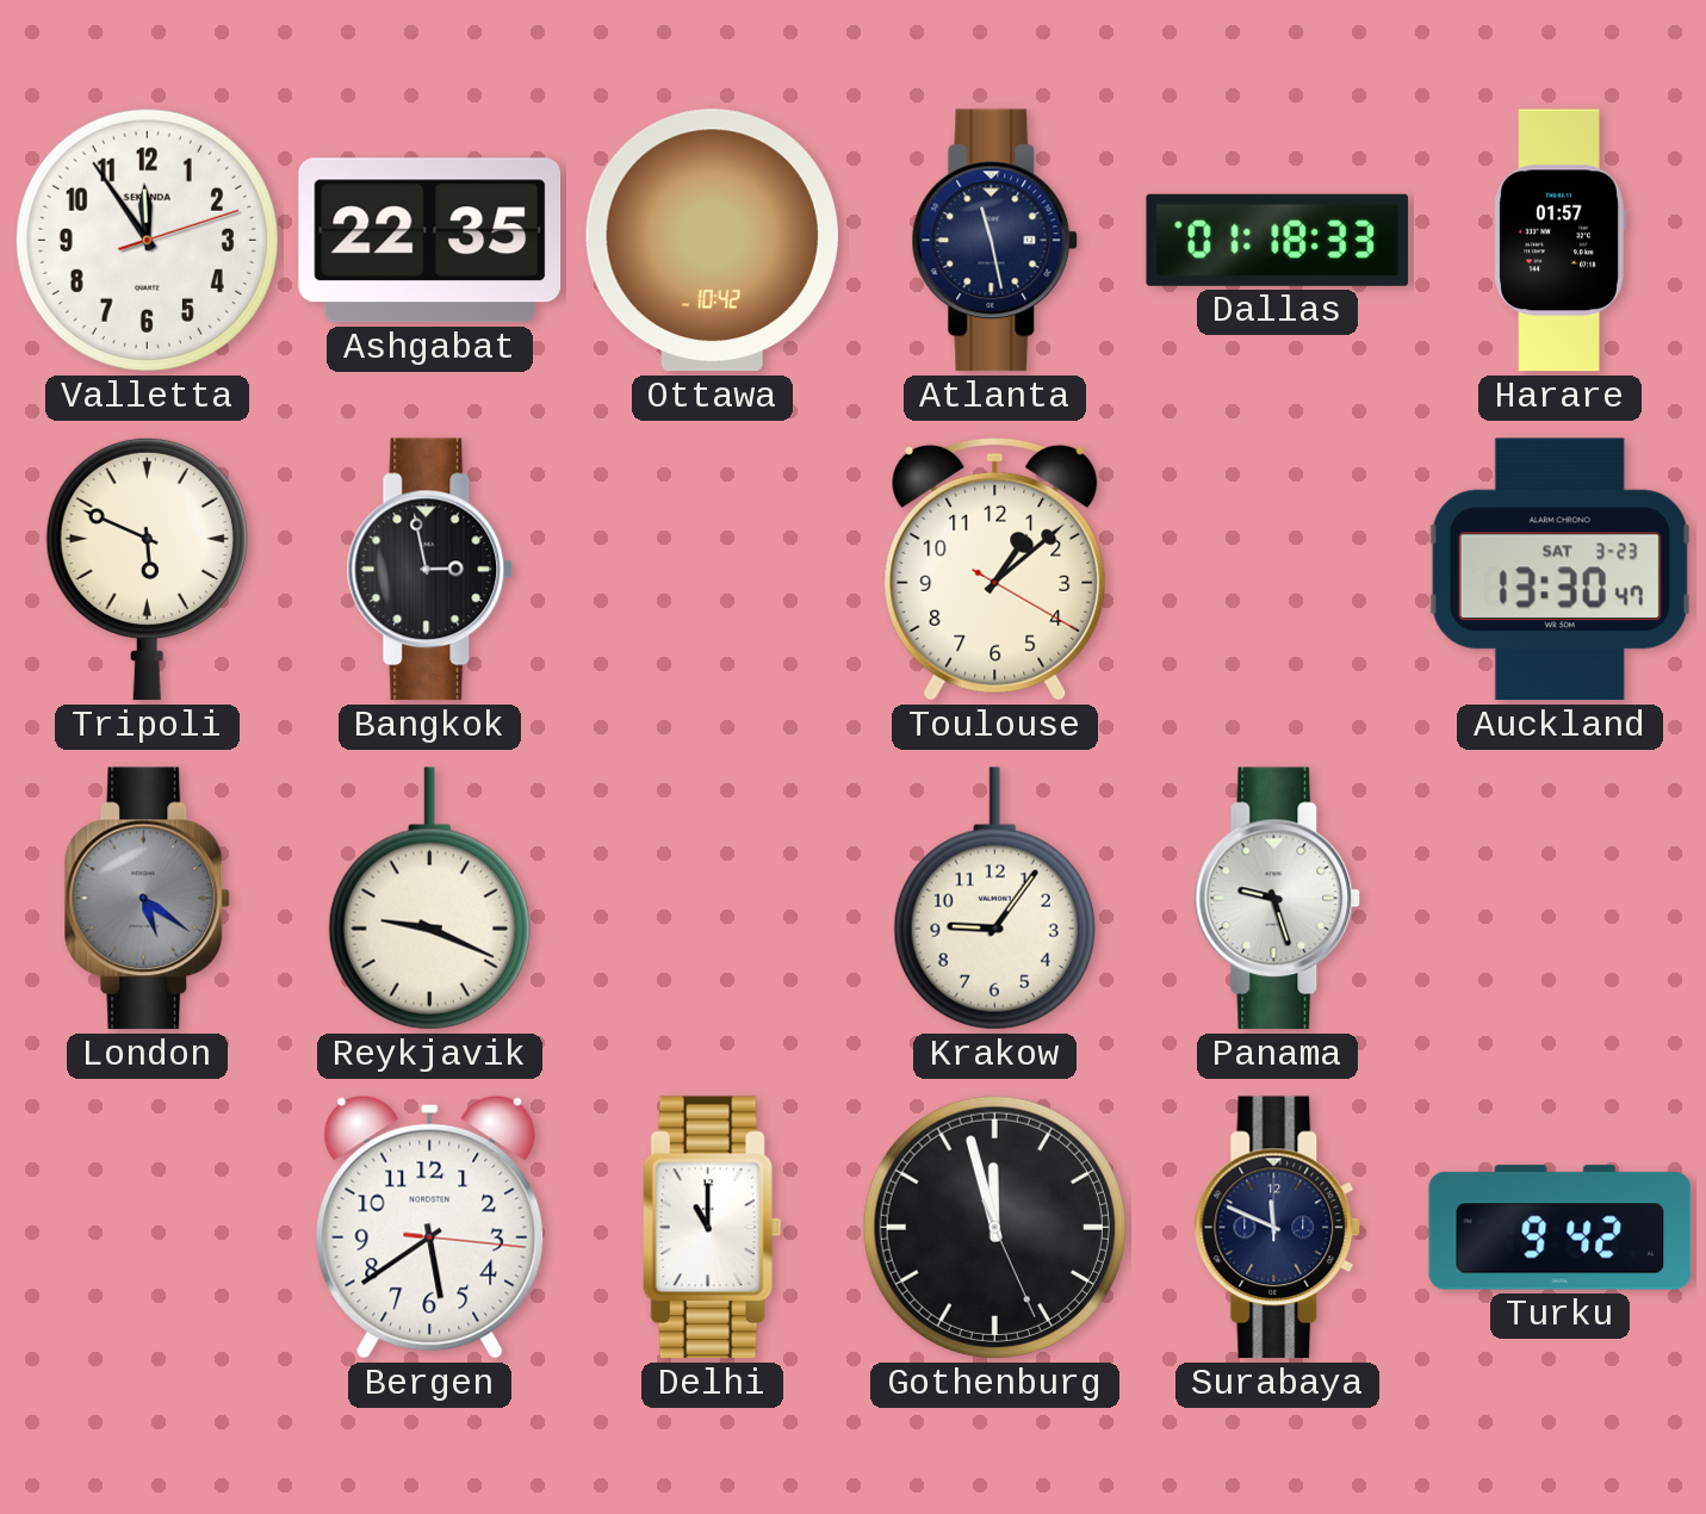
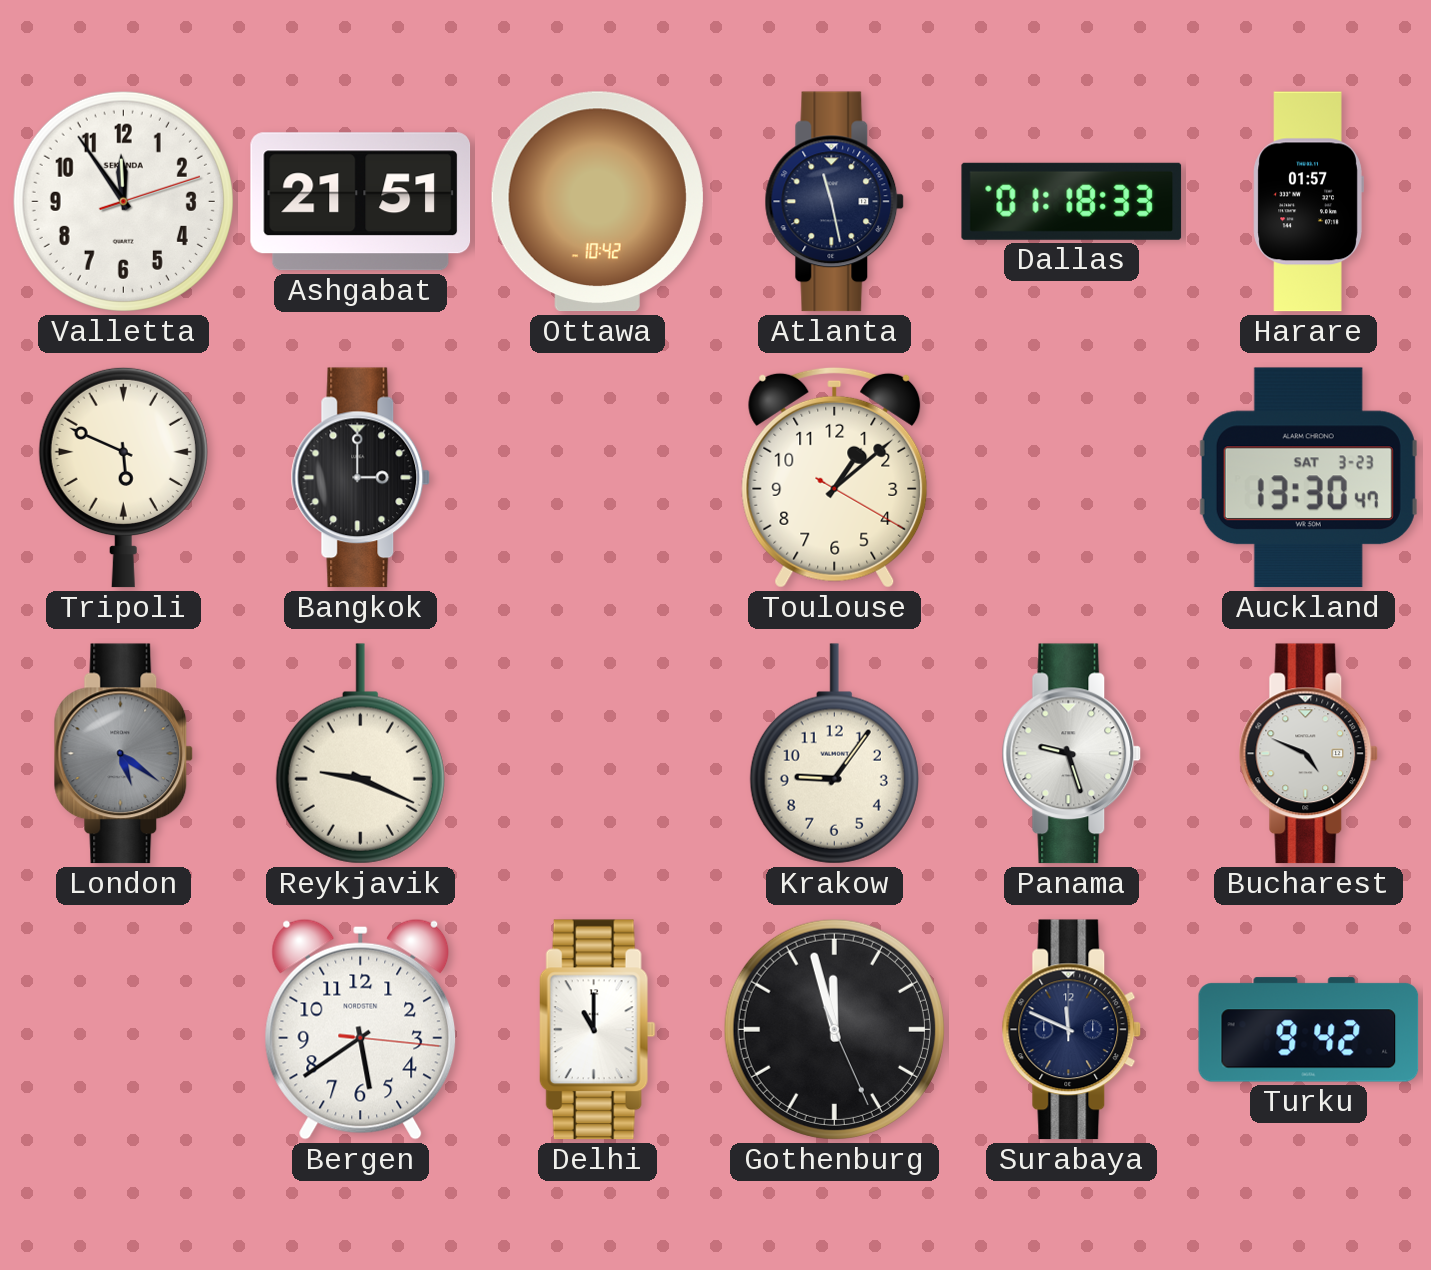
Ashgabat: 22:35 -> 21:51 (361, 202)
Bangkok: 2:58 -> 3:00 (361, 478)
Bucharest: none -> 4:49 (1309, 754)
